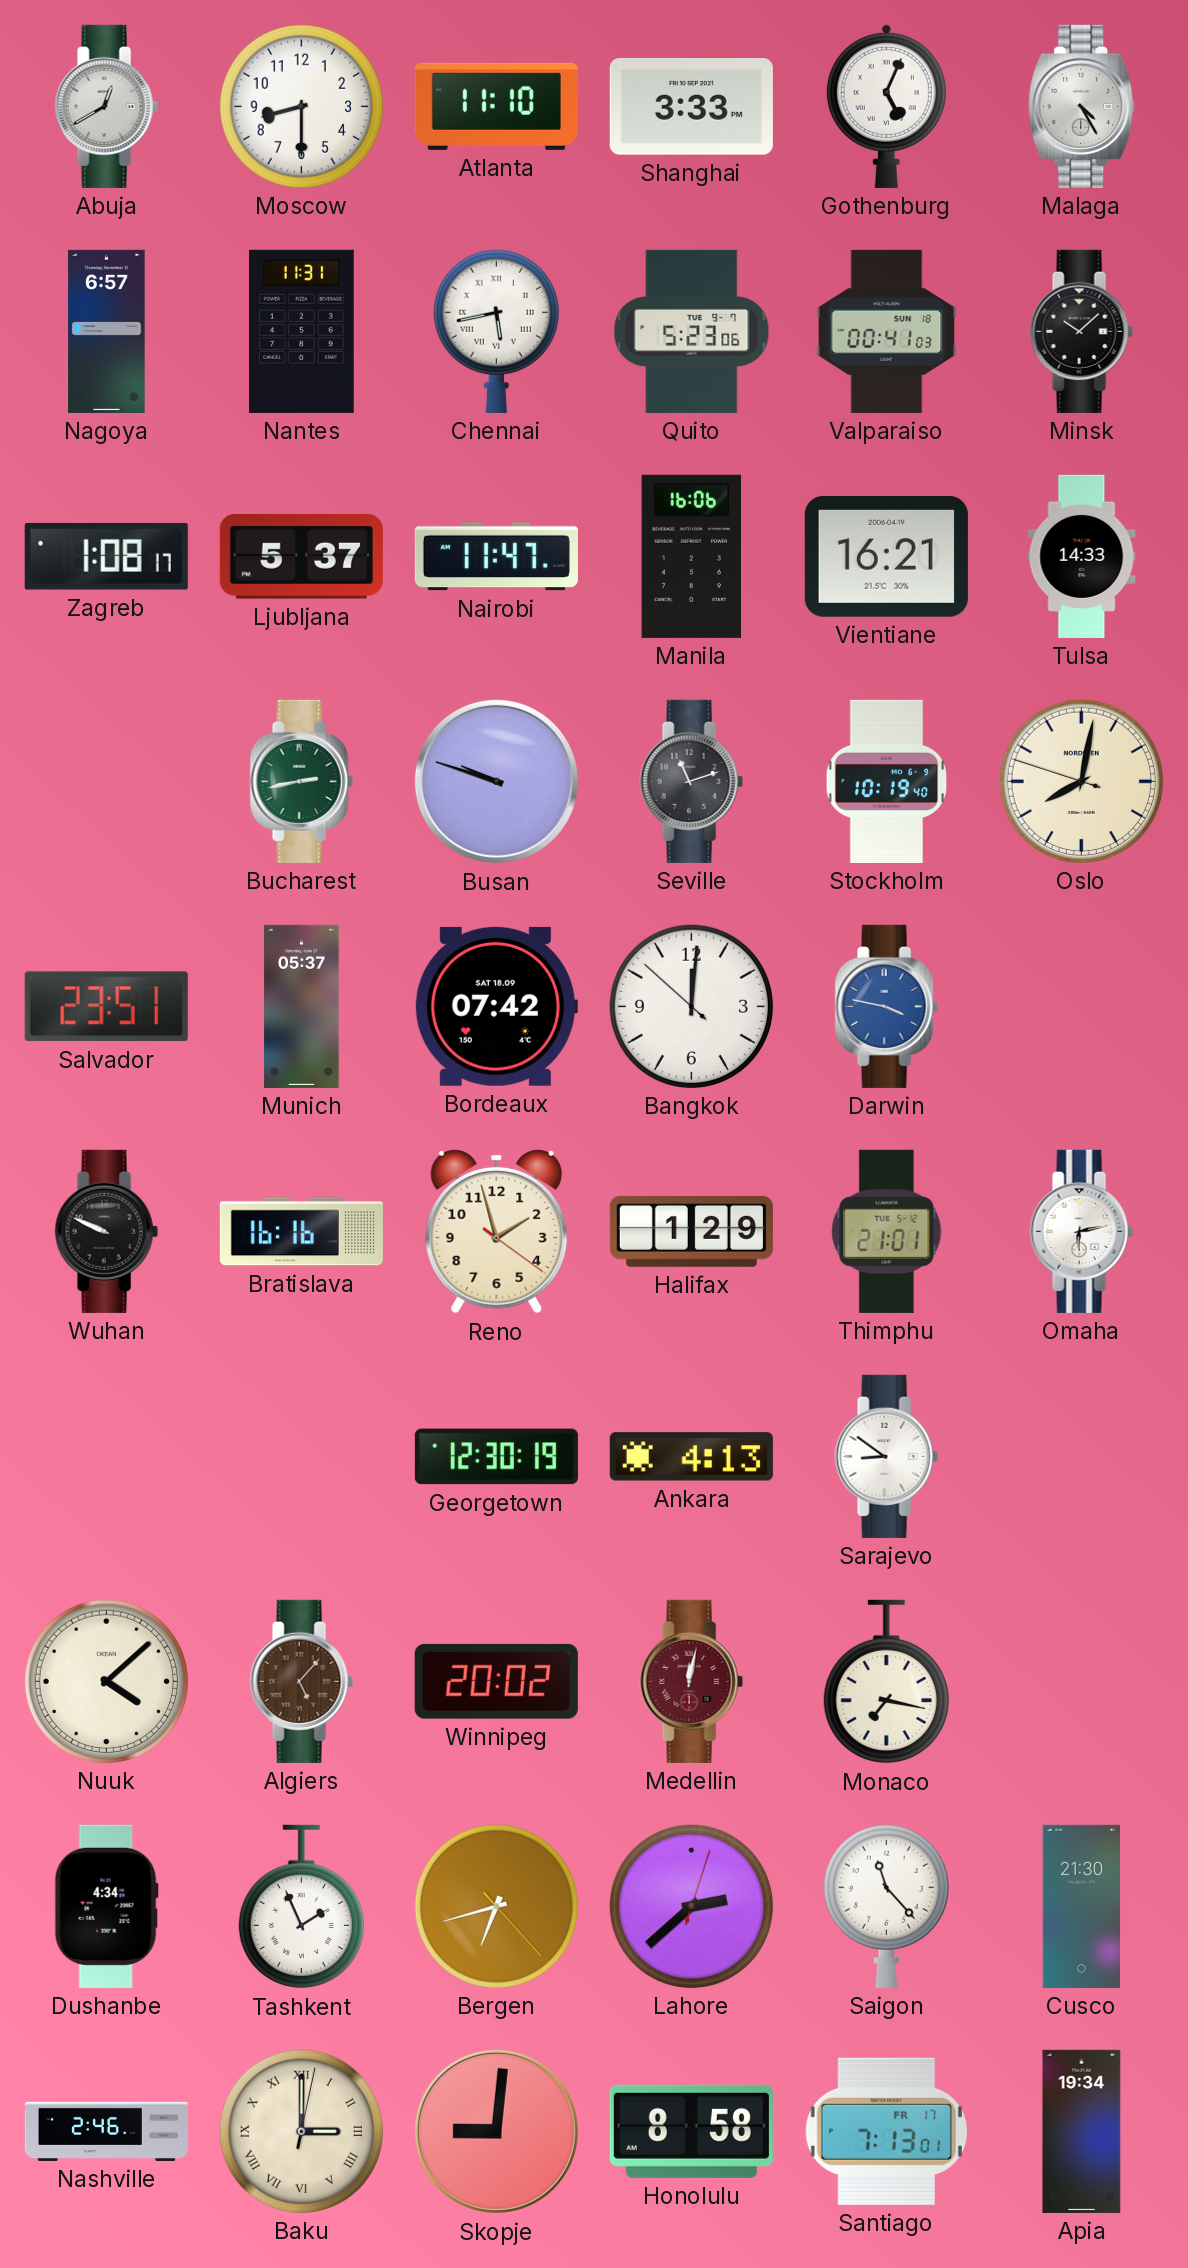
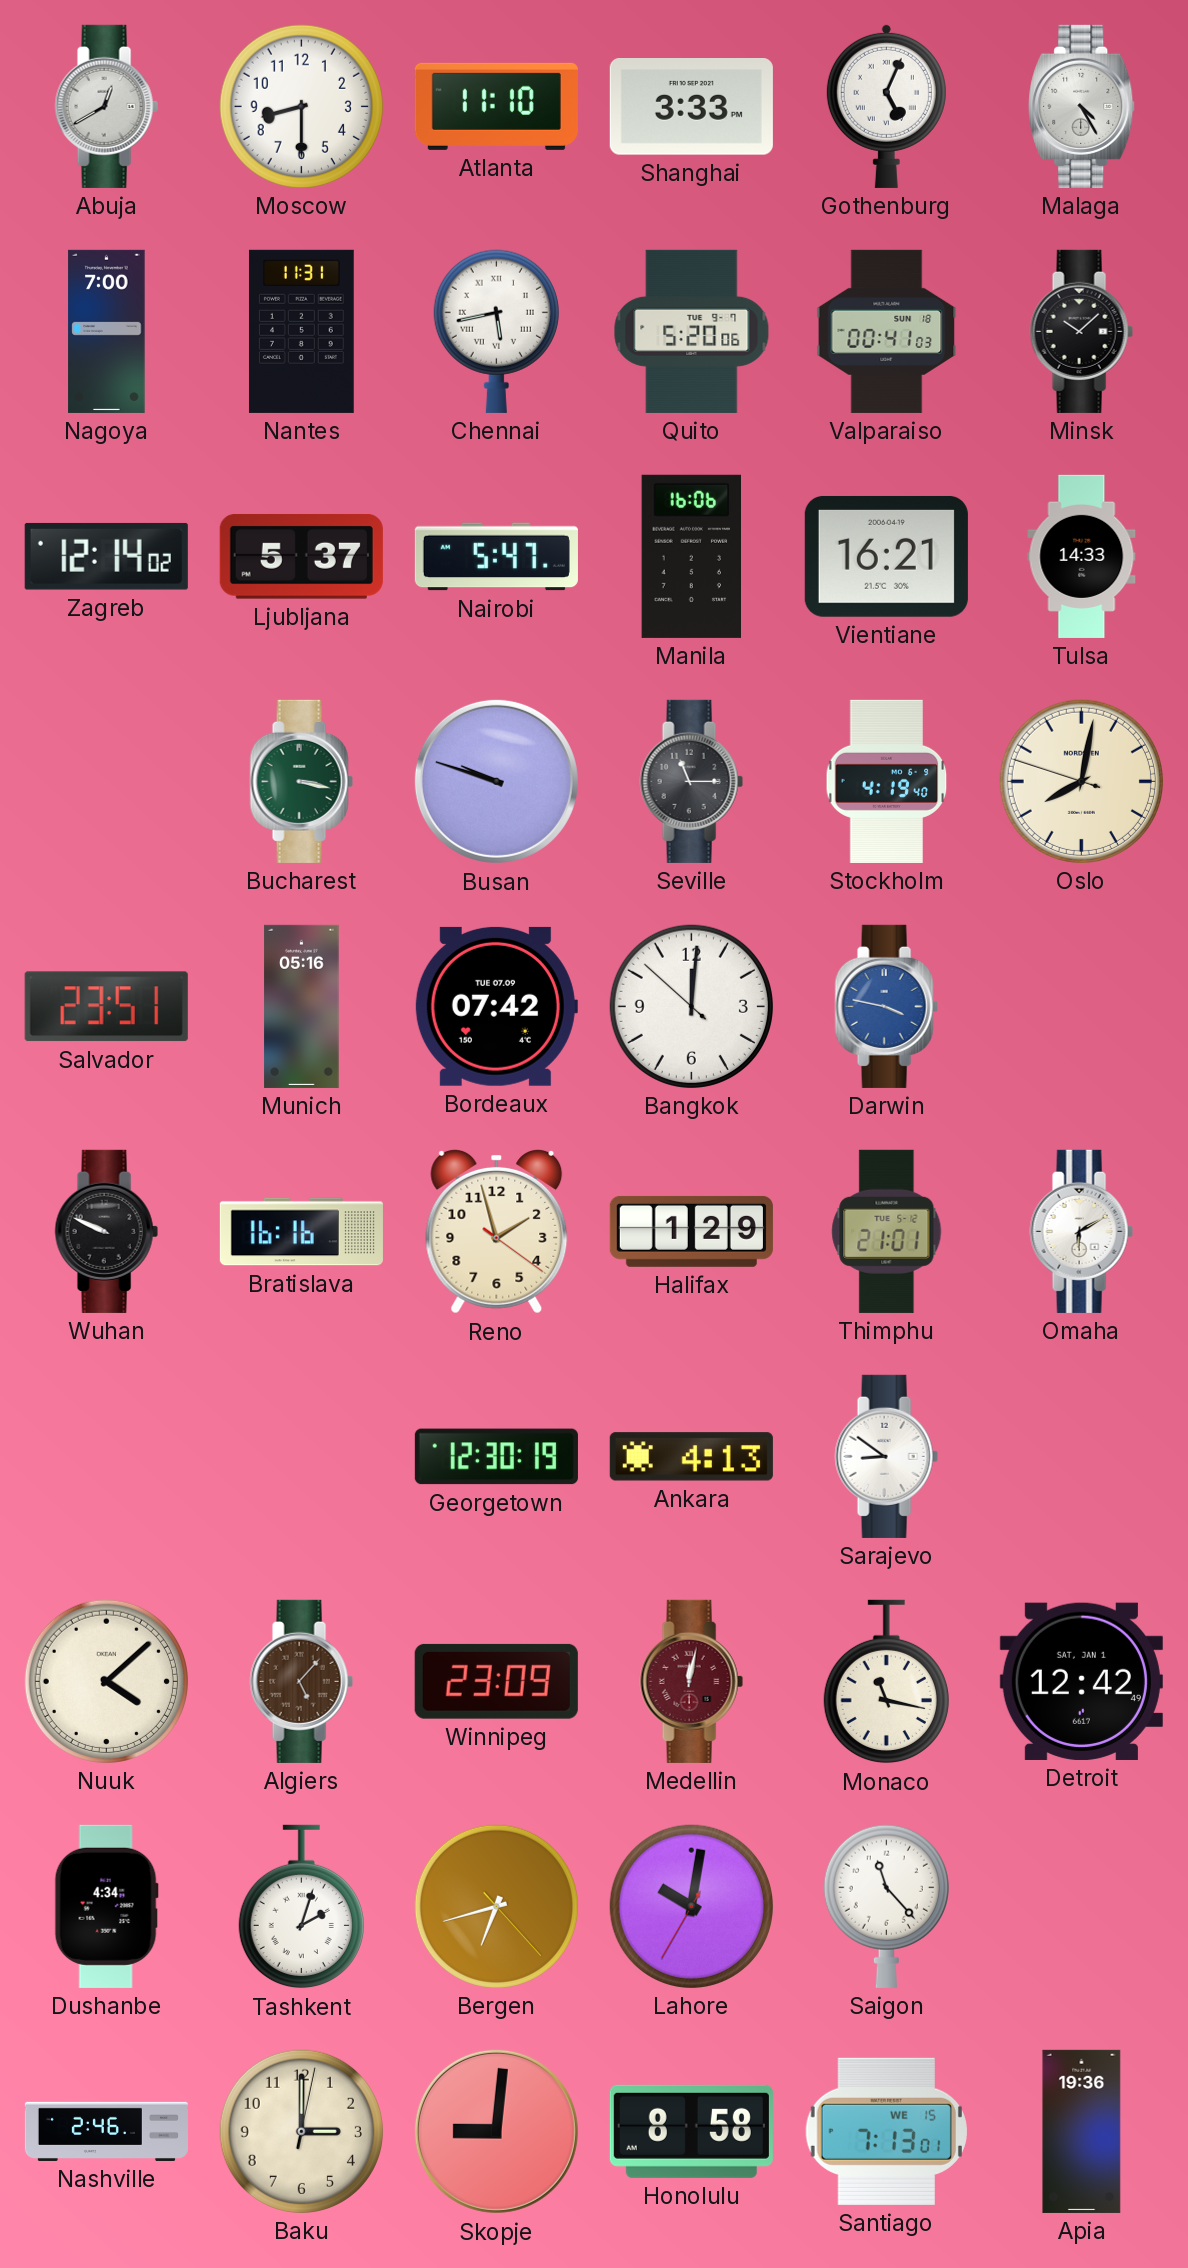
Nagoya: 6:57 -> 7:00 (107, 331)
Quito: 5:23 -> 5:20 (692, 331)
Zagreb: 1:08 -> 12:14 (106, 556)
Nairobi: 11:47 -> 5:47 (496, 557)
Bucharest: 2:43 -> 3:17 (301, 781)
Seville: 11:12 -> 11:15 (691, 781)
Stockholm: 10:19 -> 4:19 (887, 781)
Munich: 05:37 -> 05:16 (302, 1006)
Bordeaux date: SAT 18.09 -> TUE 07.09 (496, 1006)
Omaha: 6:13 -> 6:10 (1081, 1231)
Winnipeg: 20:02 -> 23:09 (496, 1681)
Monaco: 7:17 -> 11:17 (886, 1682)
Detroit: none -> 12:42 (1081, 1681)
Tashkent: 1:56 -> 2:03 (301, 1907)
Lahore: 2:38 -> 10:01 (691, 1906)
Cusco: 21:30 -> none (1082, 1906)
Baku numerals: Roman -> Arabic (301, 2131)
Santiago date: FR 17 -> WE 15 (886, 2131)
Apia: 19:34 -> 19:36 (1082, 2131)
